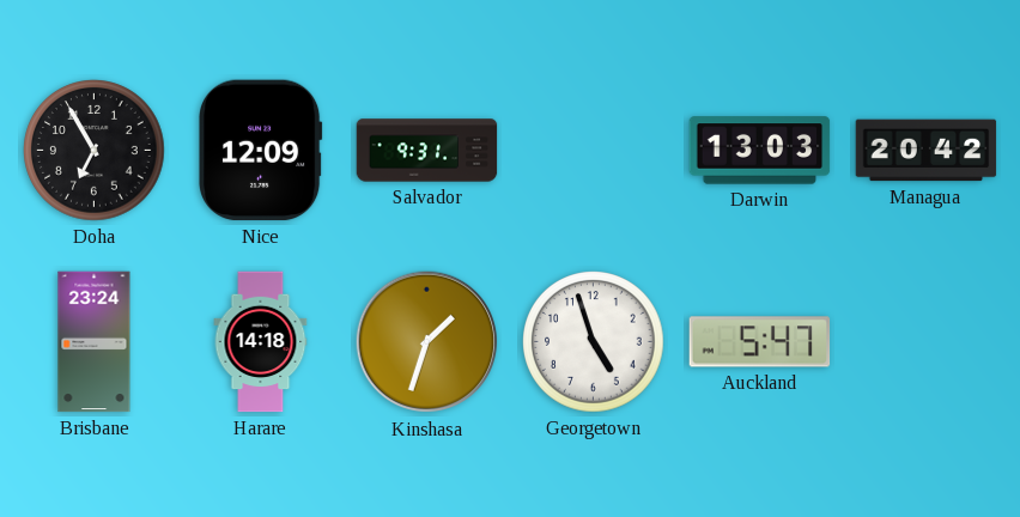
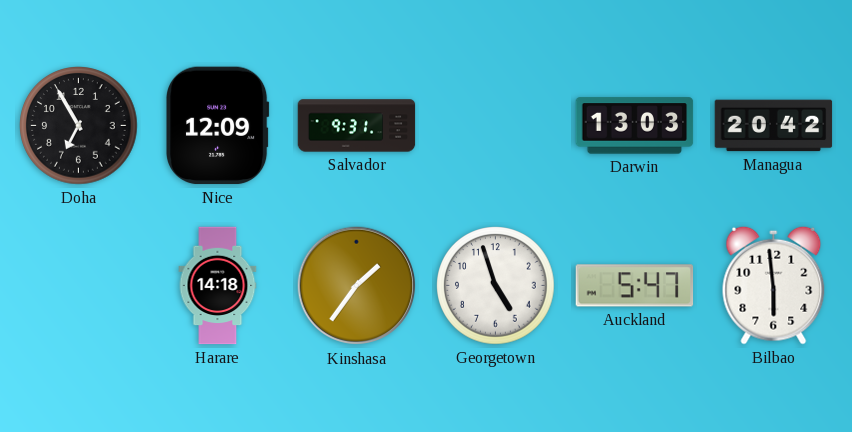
Brisbane: 23:24 -> none (95, 342)
Kinshasa: 1:33 -> 1:36 (357, 286)
Bilbao: none -> 5:59 (774, 285)
